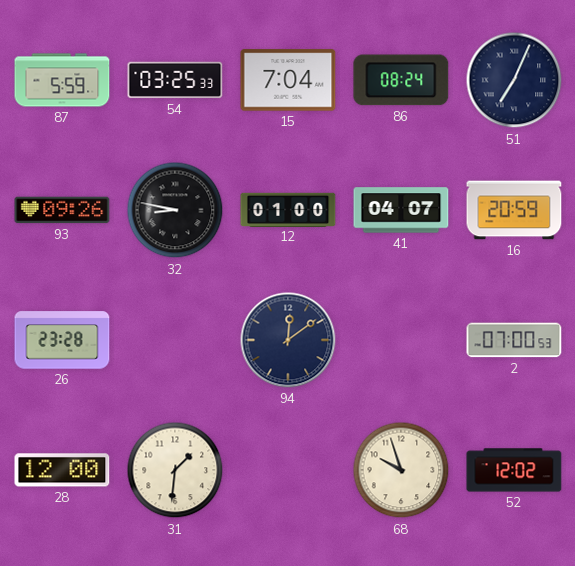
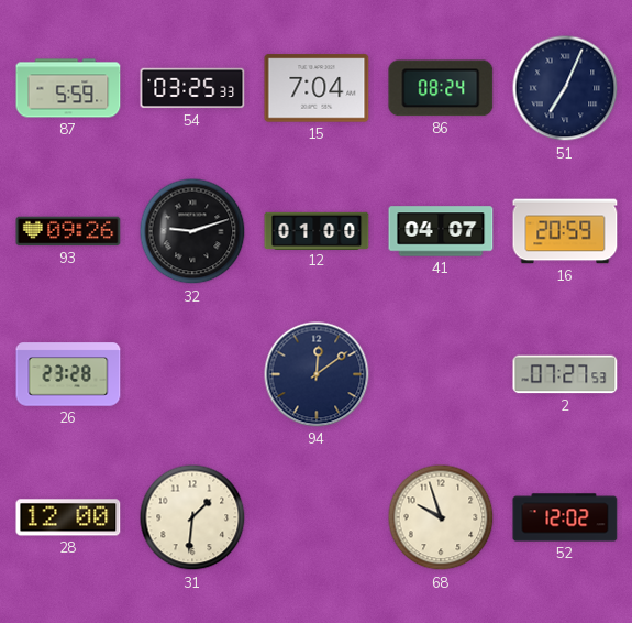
32: 8:47 -> 9:12 (192, 231)
2: 07:00 -> 07:27 (565, 374)
